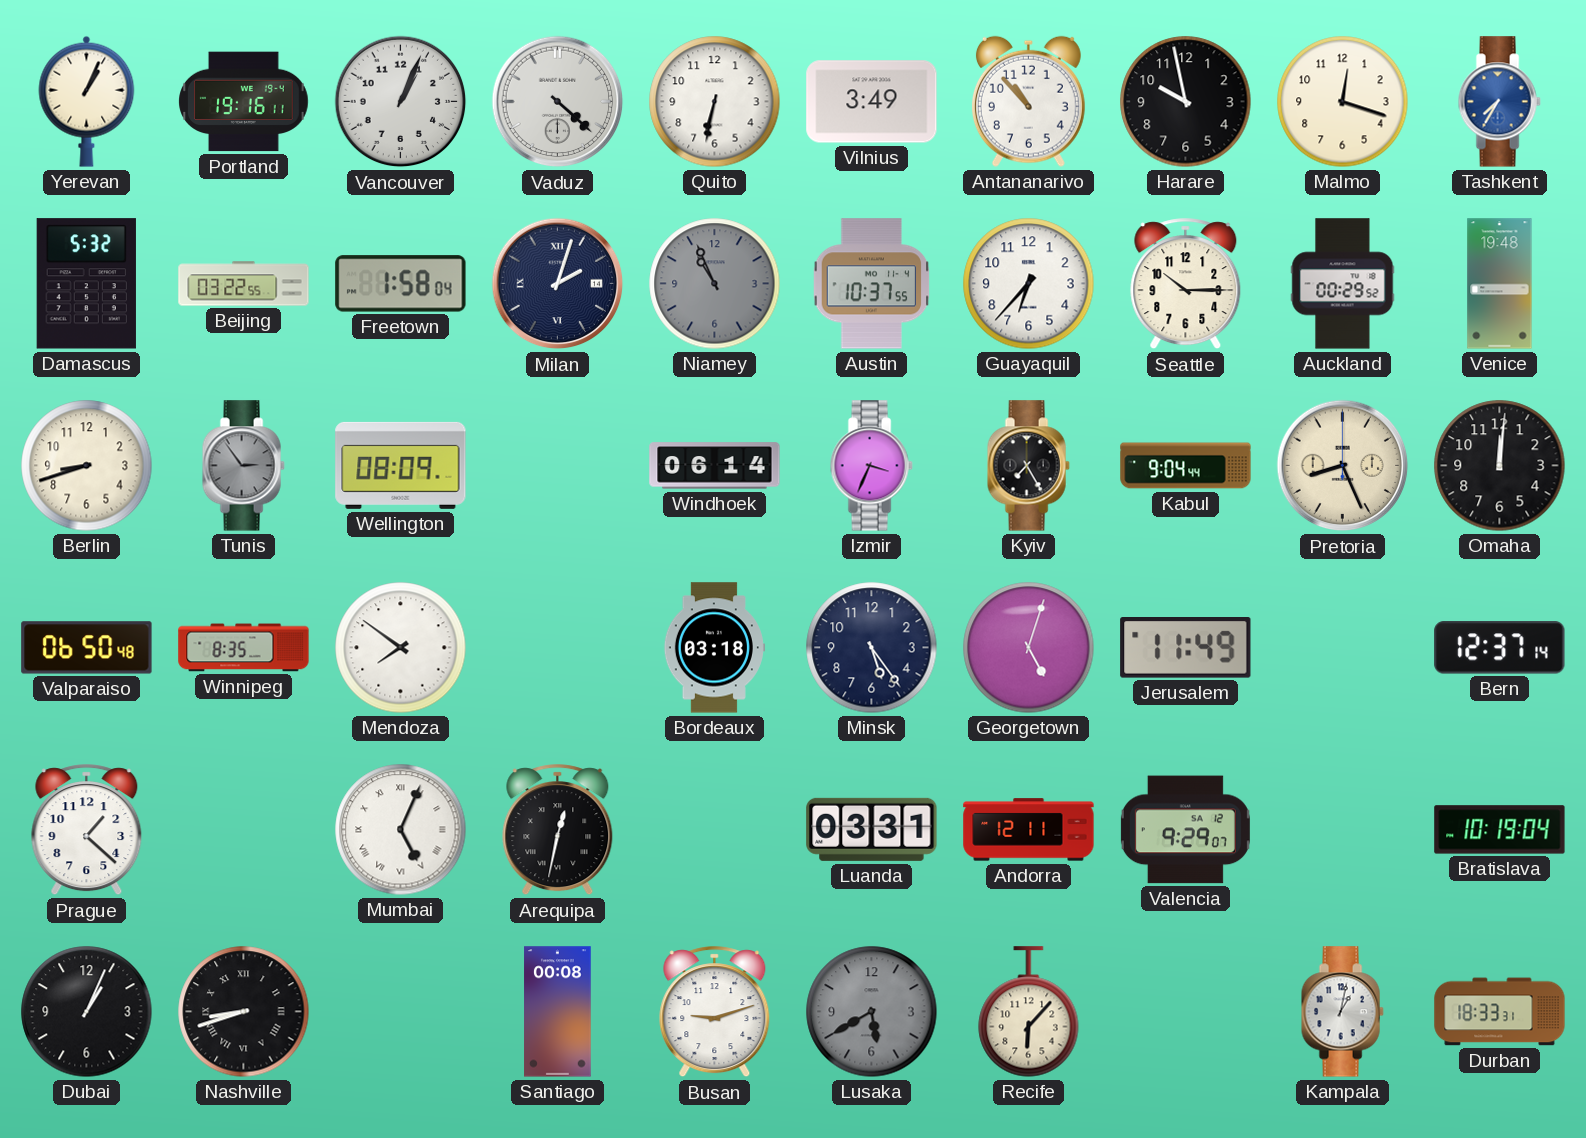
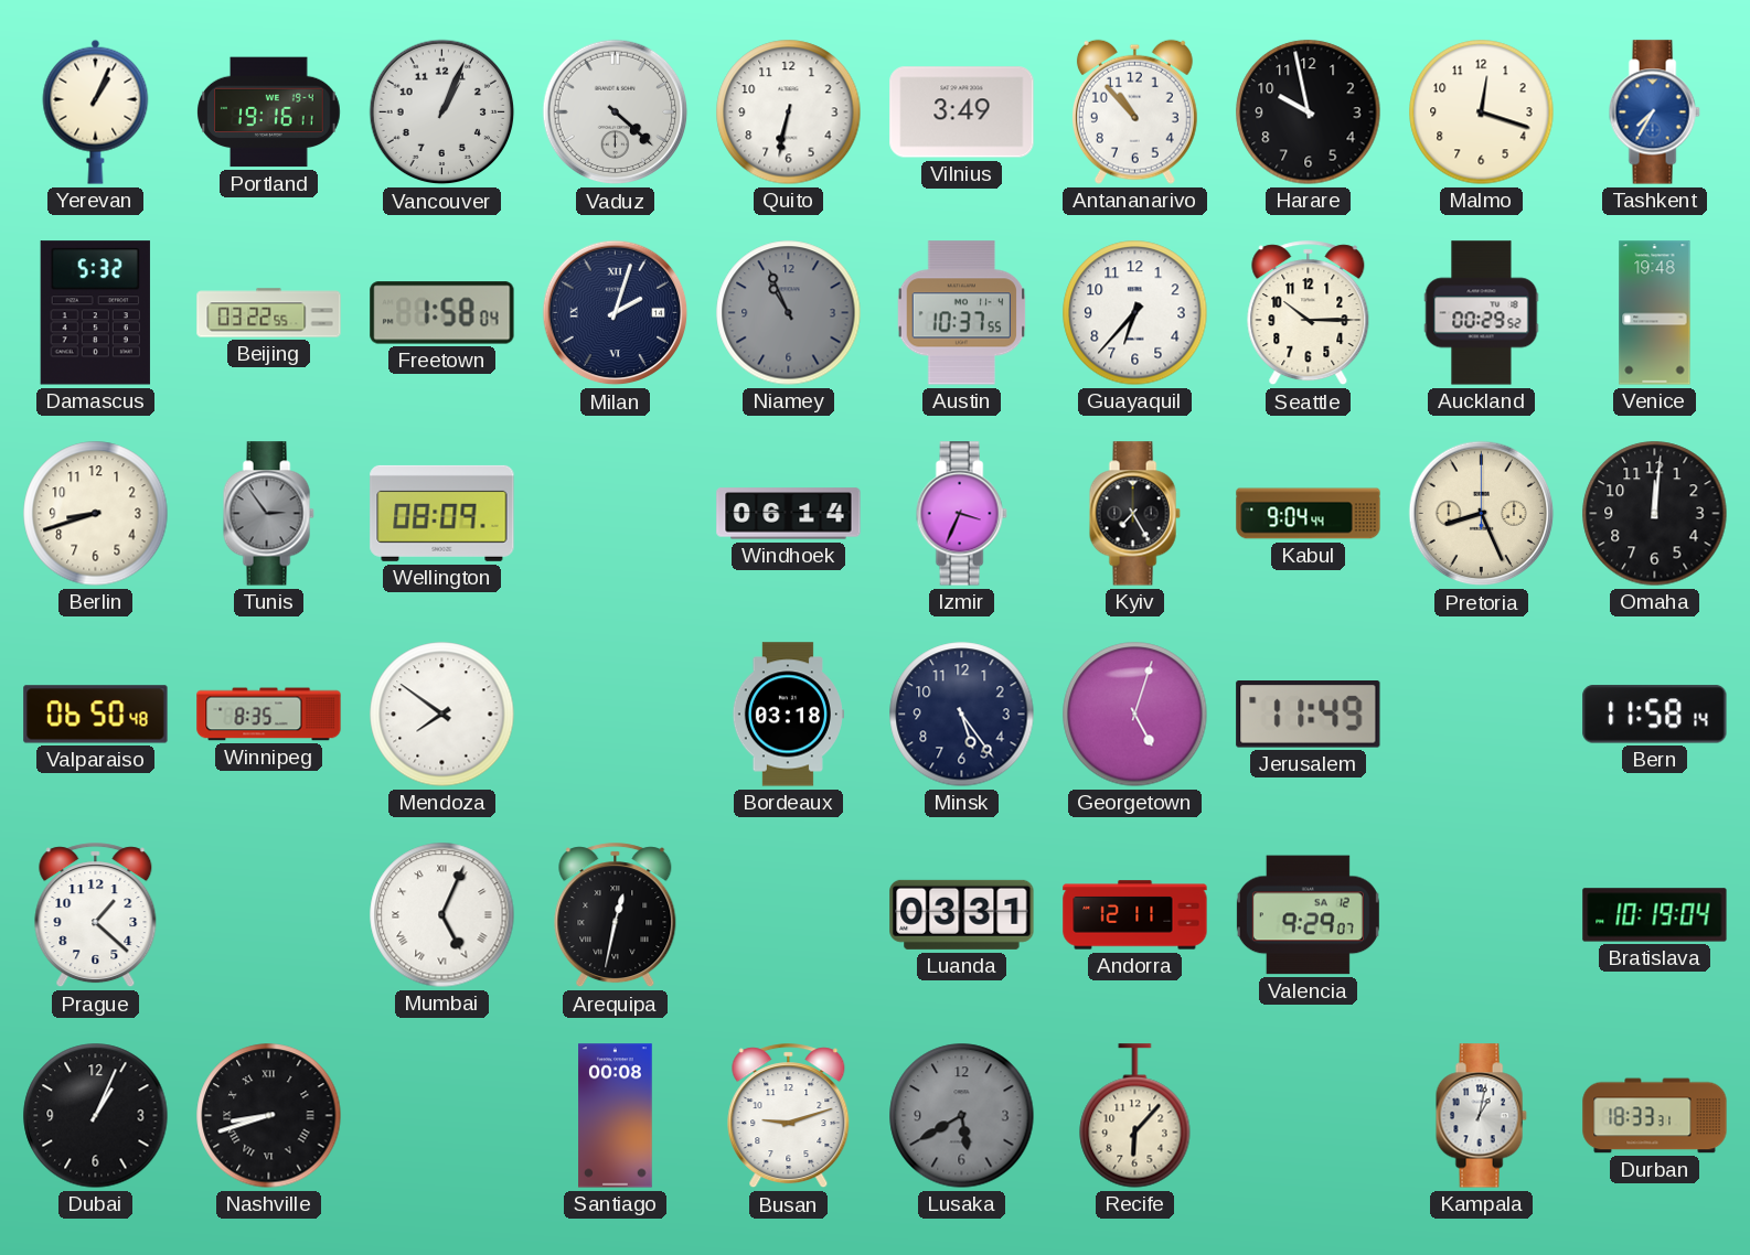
Bern: 12:37 -> 11:58 (1655, 715)
